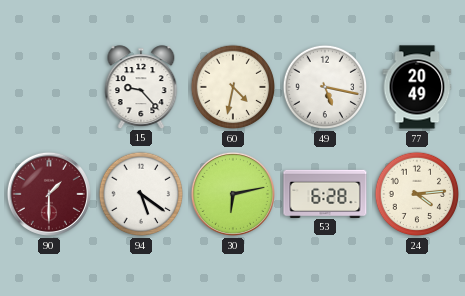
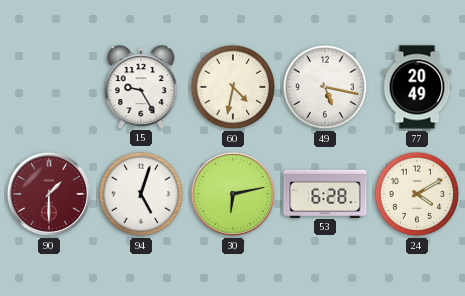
15: 9:23 -> 9:25 (141, 87)
94: 5:21 -> 5:03 (141, 194)
24: 4:14 -> 4:10 (417, 194)
